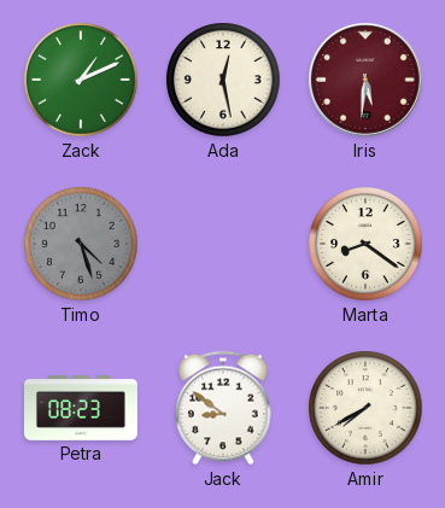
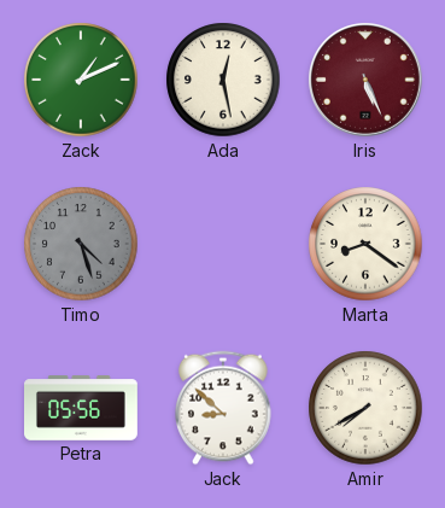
Iris: 5:31 -> 5:26 (367, 81)
Petra: 08:23 -> 05:56 (82, 408)
Jack: 8:51 -> 8:52 (223, 408)
